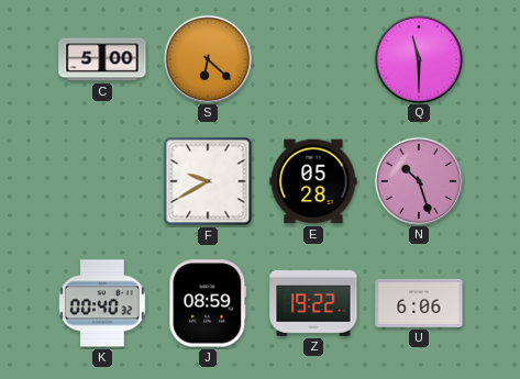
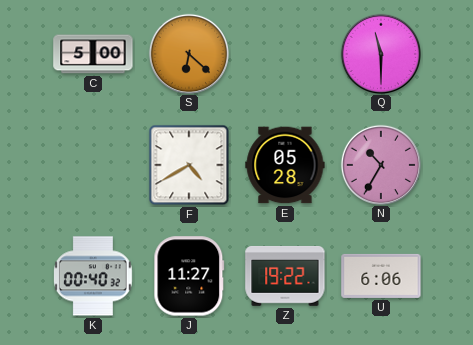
F: 9:40 -> 4:40 (189, 165)
N: 10:27 -> 10:35 (380, 164)
J: 08:59 -> 11:27 (189, 276)
